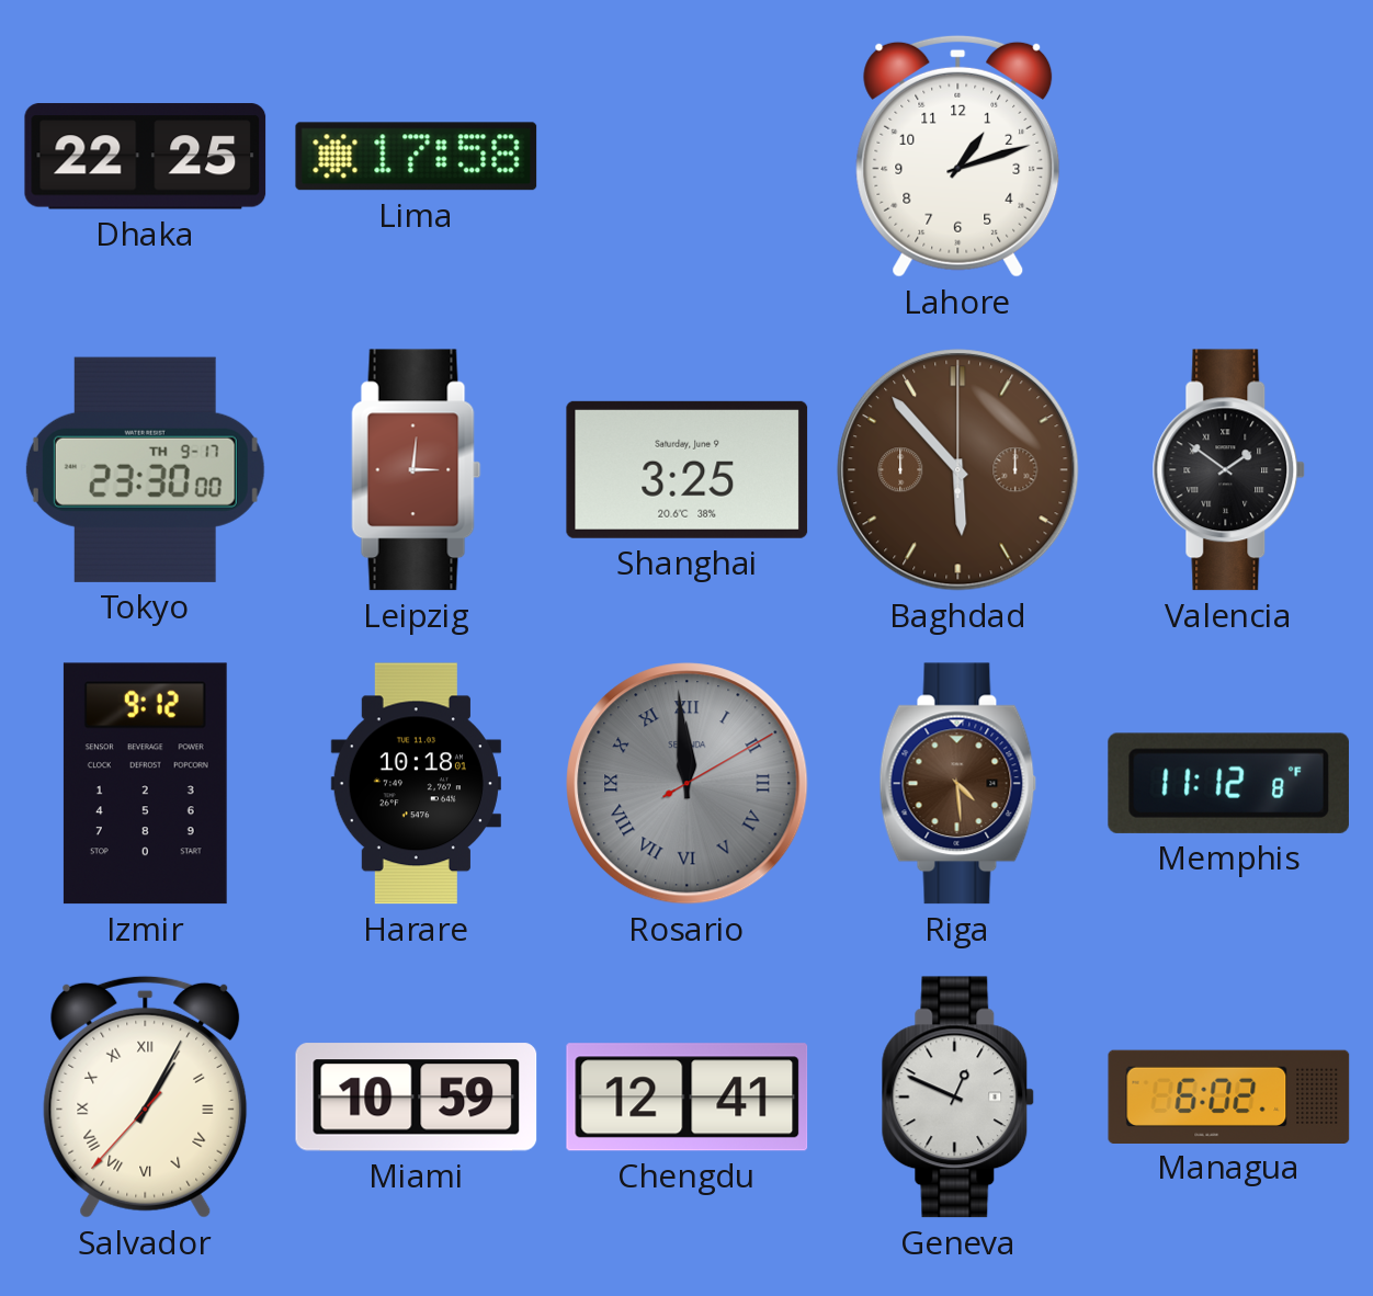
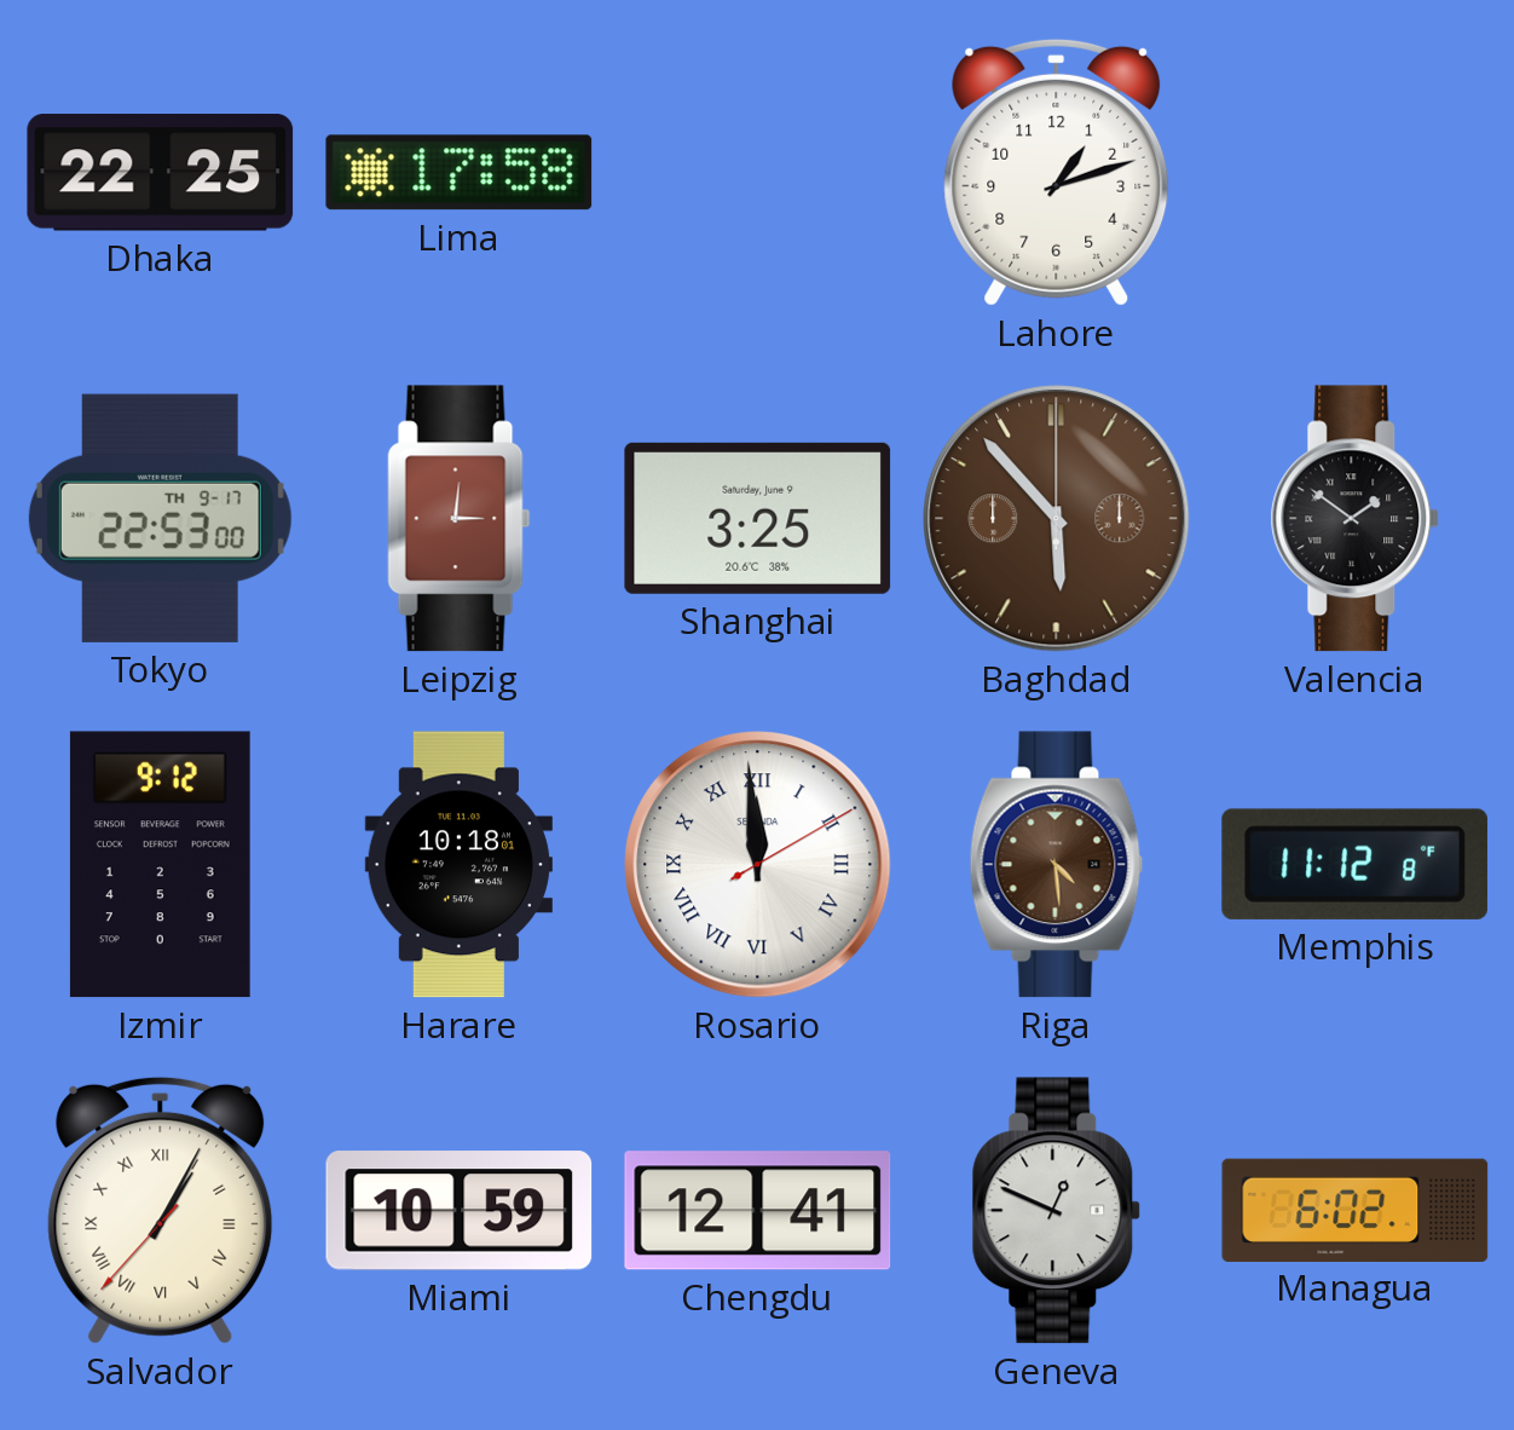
Tokyo: 23:30 -> 22:53 (160, 518)
Rosario dial: grey -> white (758, 865)
